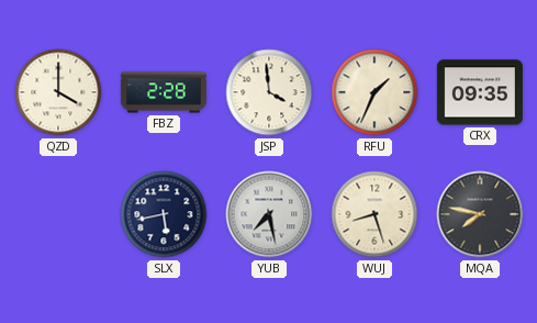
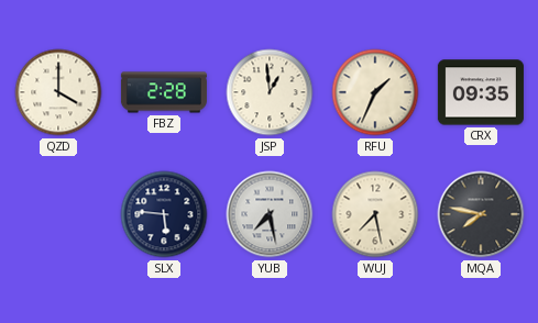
JSP: 3:59 -> 12:59 (270, 92)
SLX: 5:43 -> 5:46 (164, 214)
WUJ: 8:27 -> 7:28 (375, 214)
